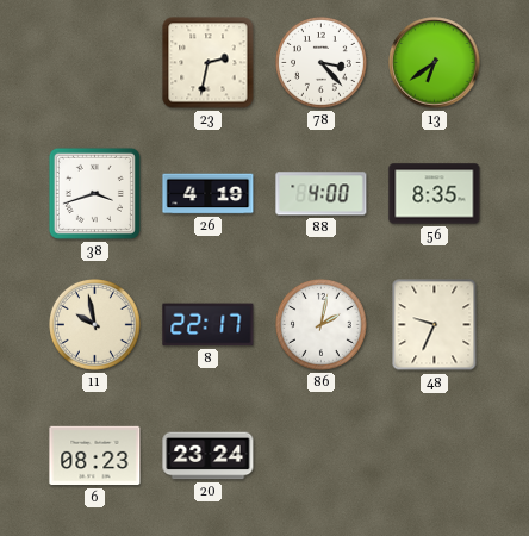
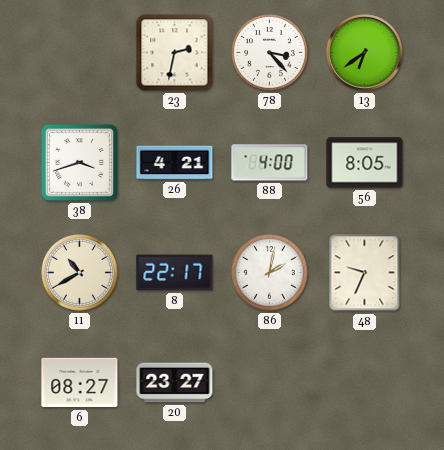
26: 4:19 -> 4:21 (175, 163)
56: 8:35 -> 8:05 (365, 163)
11: 9:58 -> 10:40 (80, 273)
6: 08:23 -> 08:27 (80, 383)
20: 23:24 -> 23:27 (175, 383)
